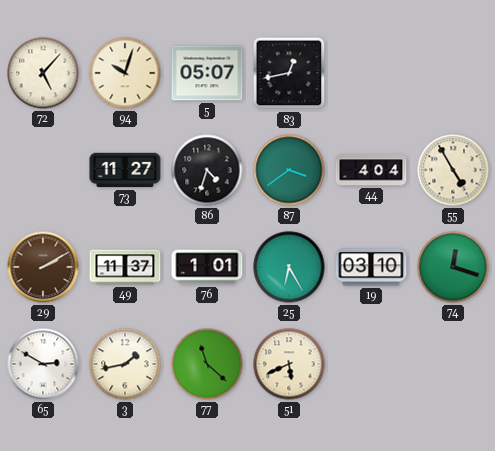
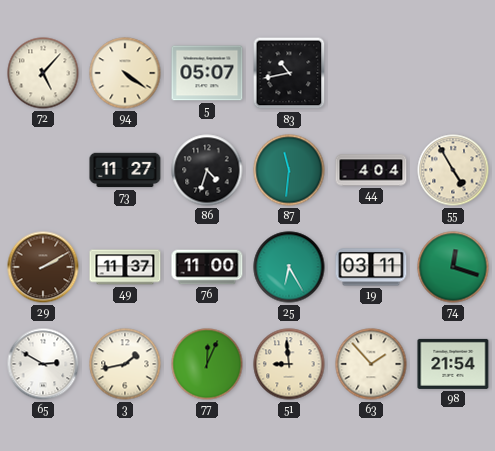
94: 10:03 -> 4:21 (125, 73)
83: 12:43 -> 10:43 (289, 73)
87: 3:39 -> 11:31 (289, 170)
76: 1:01 -> 11:00 (207, 267)
19: 03:10 -> 03:11 (371, 267)
77: 11:22 -> 12:04 (207, 364)
51: 5:41 -> 8:59 (289, 364)
63: none -> 1:53 (371, 364)
98: none -> 21:54 (453, 364)
